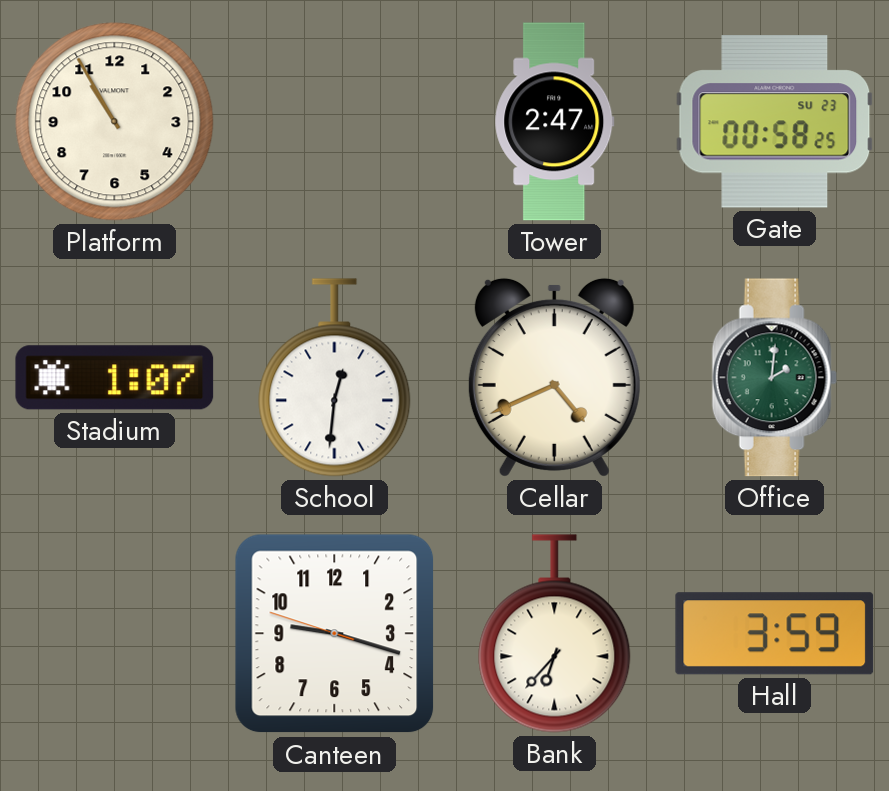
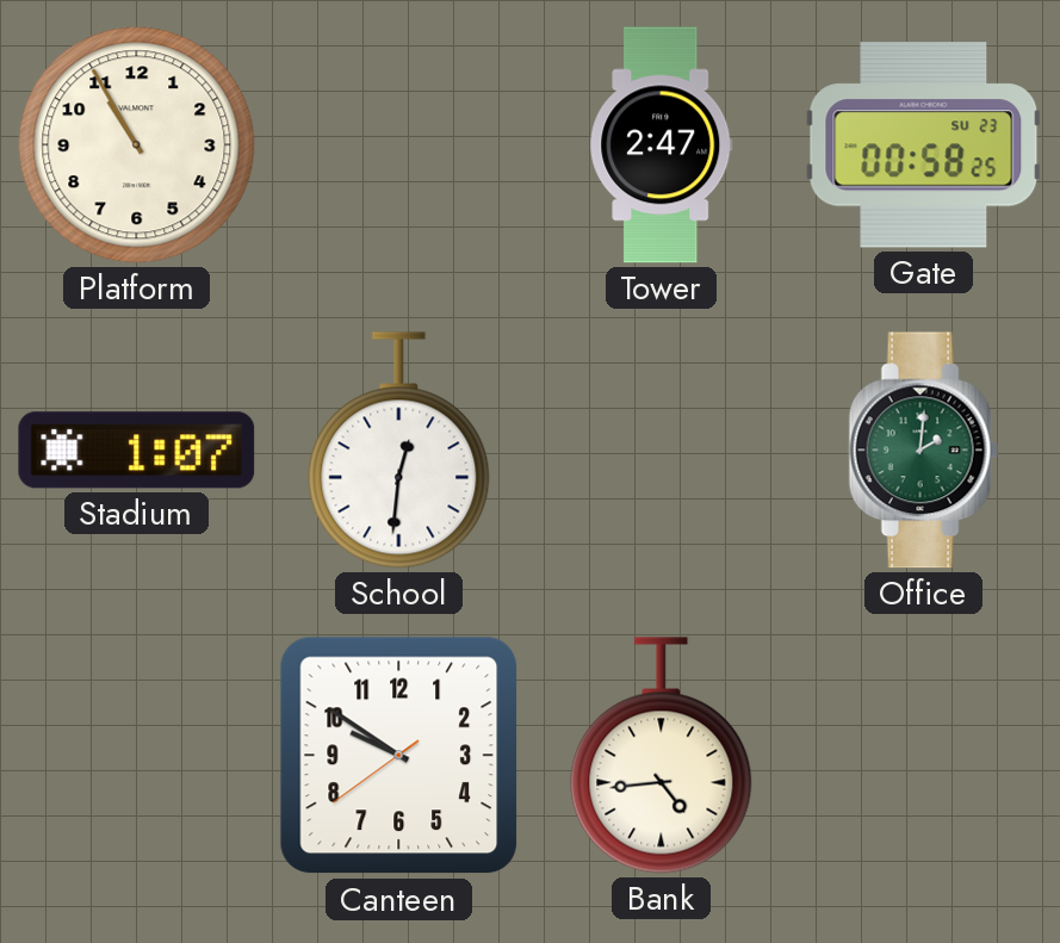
Cellar: 4:41 -> none (554, 377)
Canteen: 9:17 -> 9:50 (399, 756)
Bank: 6:37 -> 4:44 (662, 756)
Hall: 3:59 -> none (775, 634)
